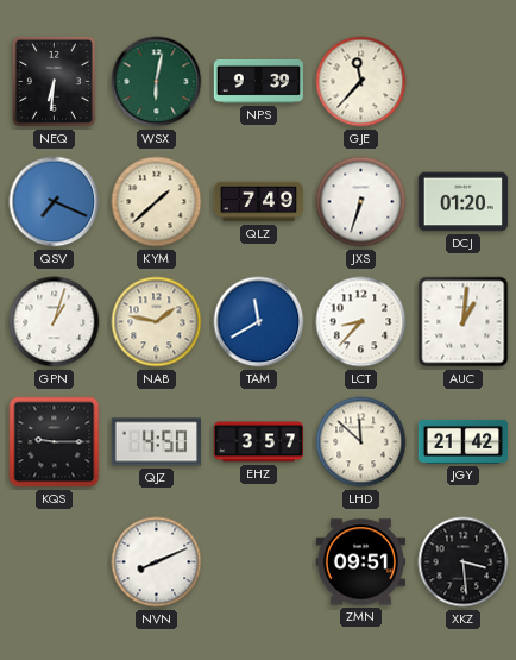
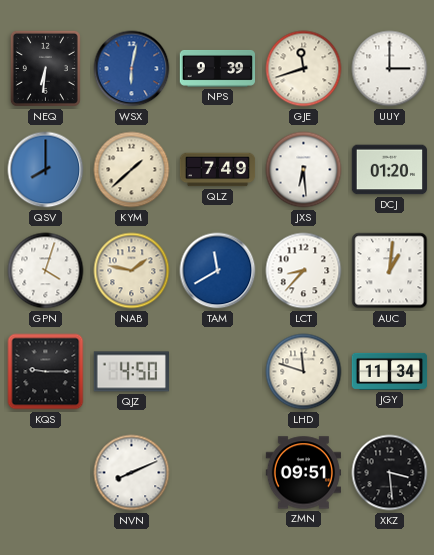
WSX dial: green -> blue (132, 69)
GJE: 11:37 -> 11:42 (304, 69)
UUY: none -> 3:00 (390, 69)
QSV: 7:19 -> 8:00 (46, 170)
JXS: 6:33 -> 6:29 (304, 170)
GPN: 1:03 -> 4:03 (46, 271)
EHZ: 3:57 -> none (259, 442)
LHD: 11:52 -> 11:48 (304, 372)
JGY: 21:42 -> 11:34 (390, 371)
